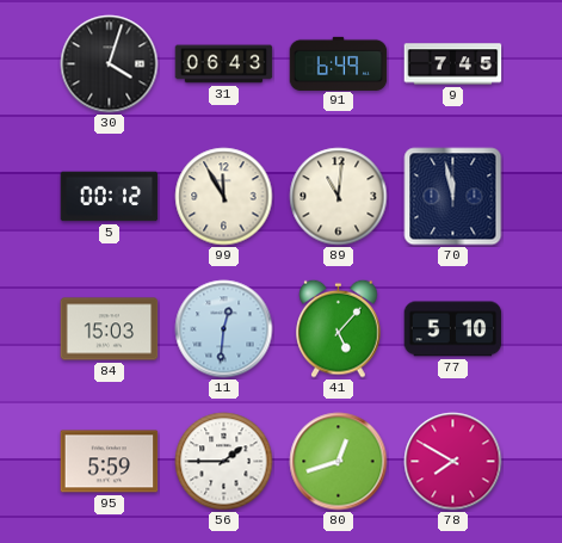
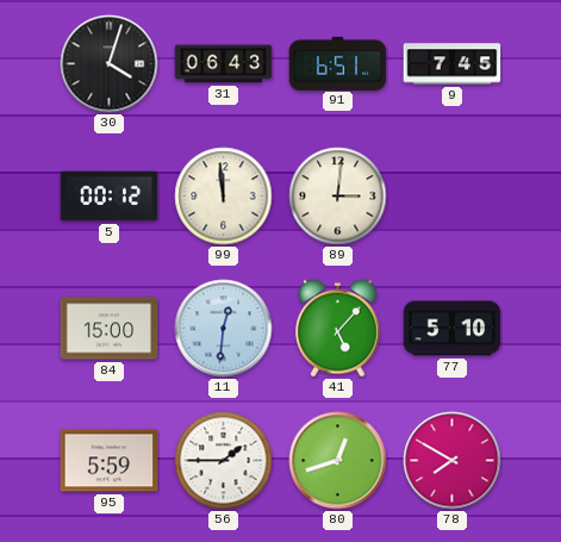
91: 6:49 -> 6:51 (338, 63)
99: 11:55 -> 11:59 (224, 197)
89: 11:01 -> 3:01 (338, 197)
70: 11:58 -> none (453, 197)
84: 15:03 -> 15:00 (110, 329)
